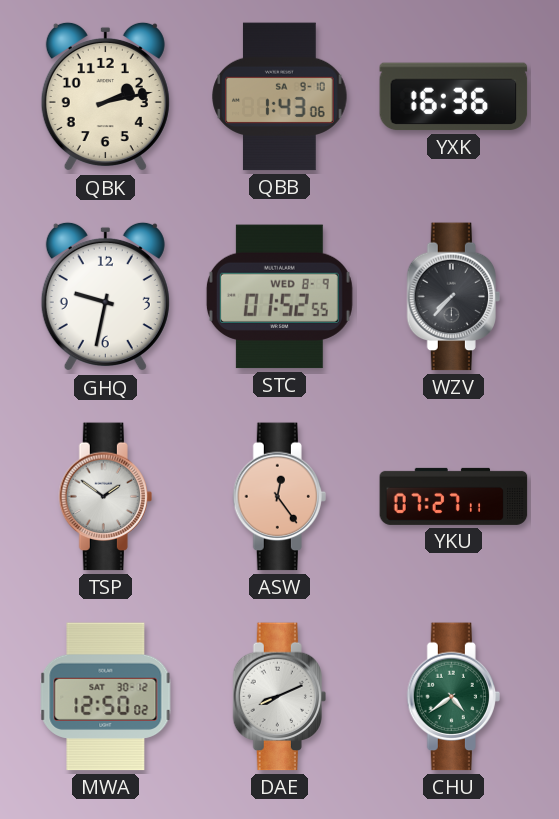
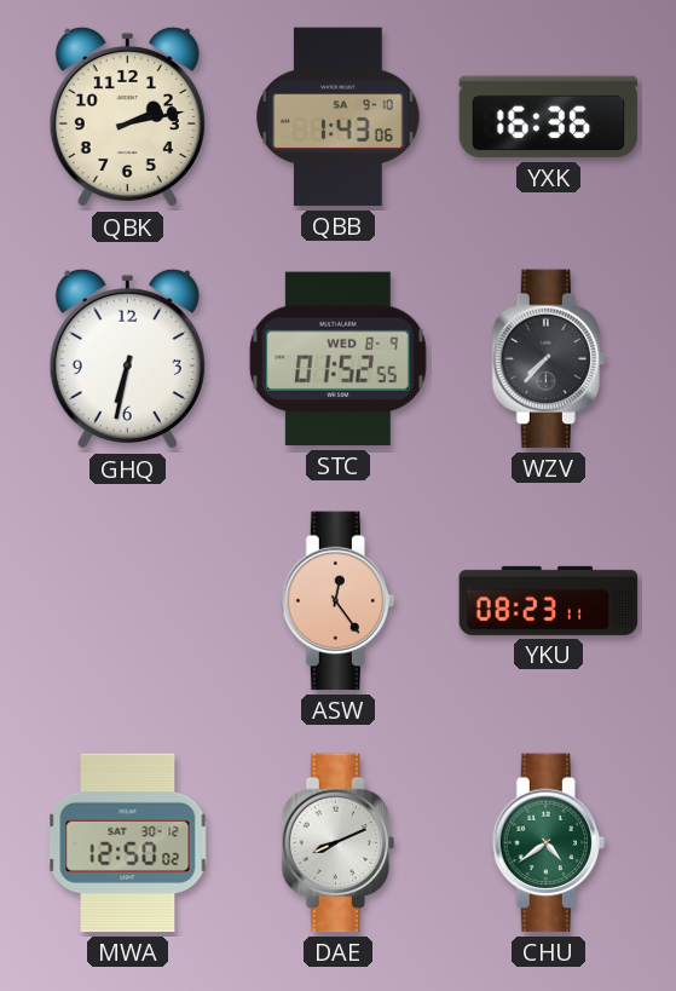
GHQ: 9:32 -> 6:32 (127, 359)
TSP: 1:51 -> none (105, 497)
YKU: 07:27 -> 08:23 (549, 600)
